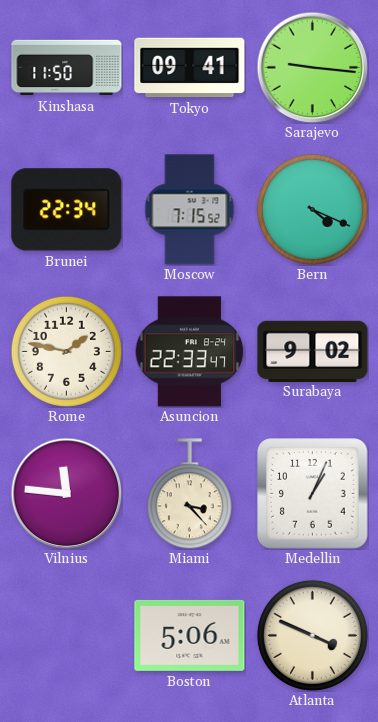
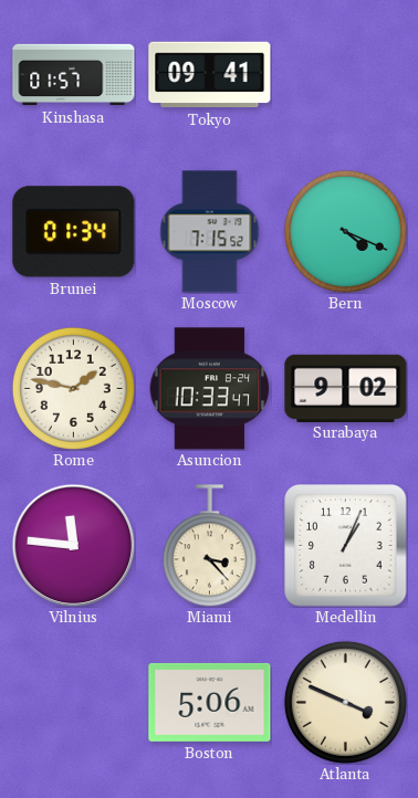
Kinshasa: 11:50 -> 01:57 (74, 75)
Sarajevo: 9:16 -> none (312, 67)
Brunei: 22:34 -> 01:34 (74, 232)
Asuncion: 22:33 -> 10:33 (210, 389)
